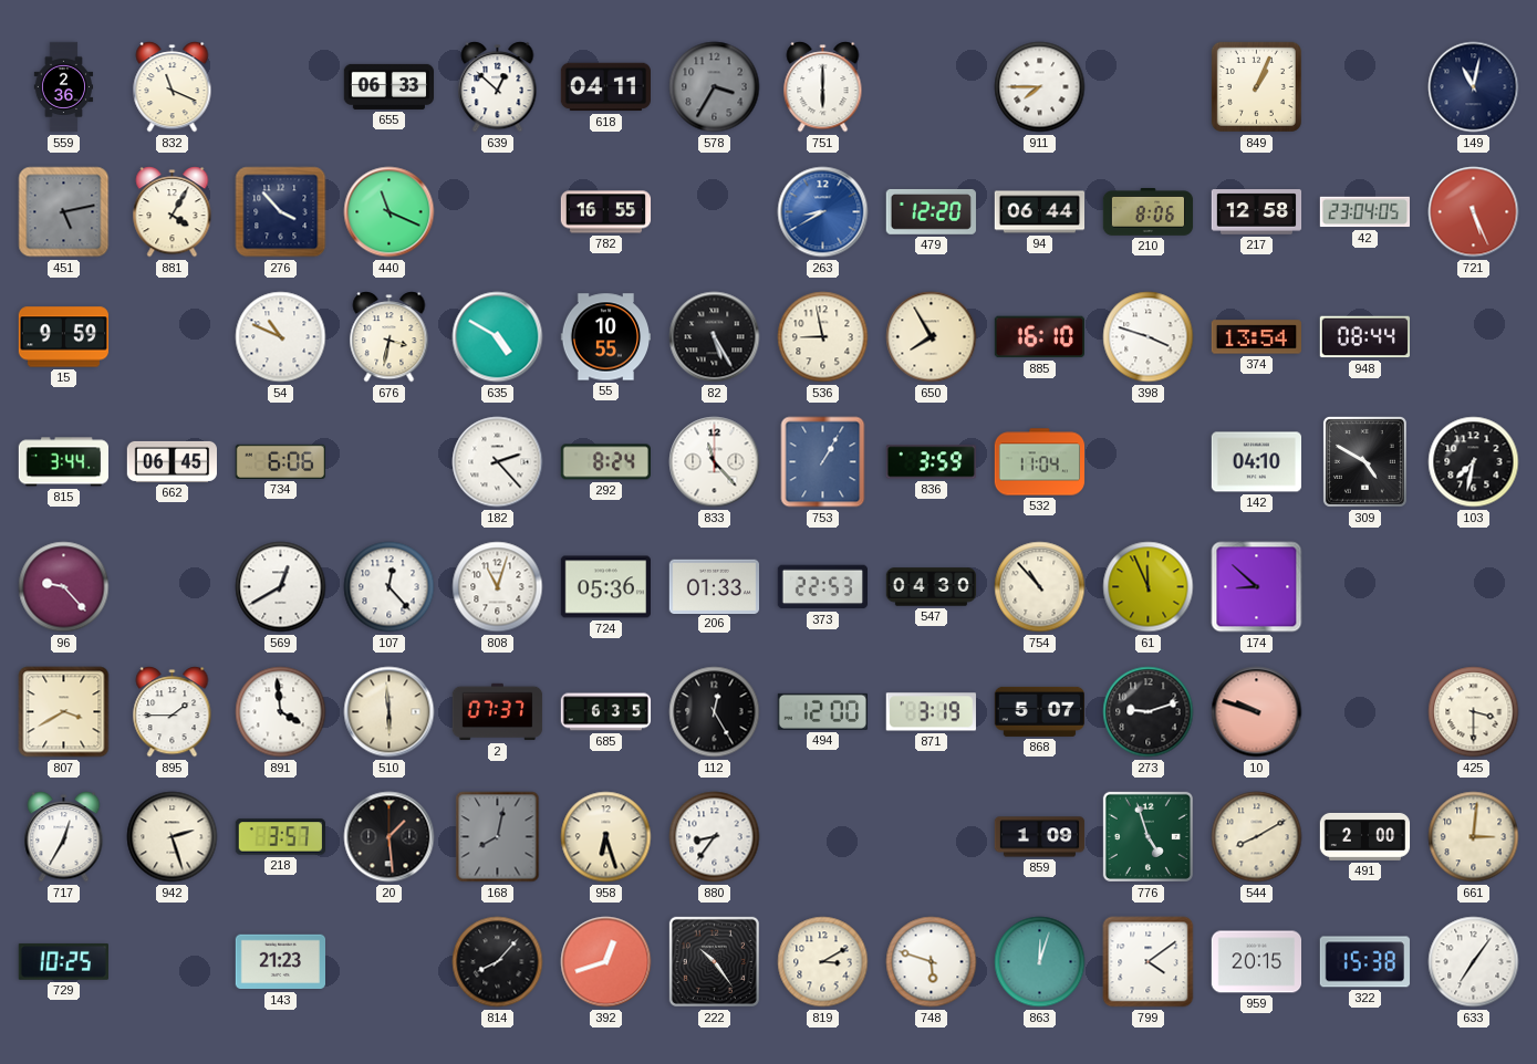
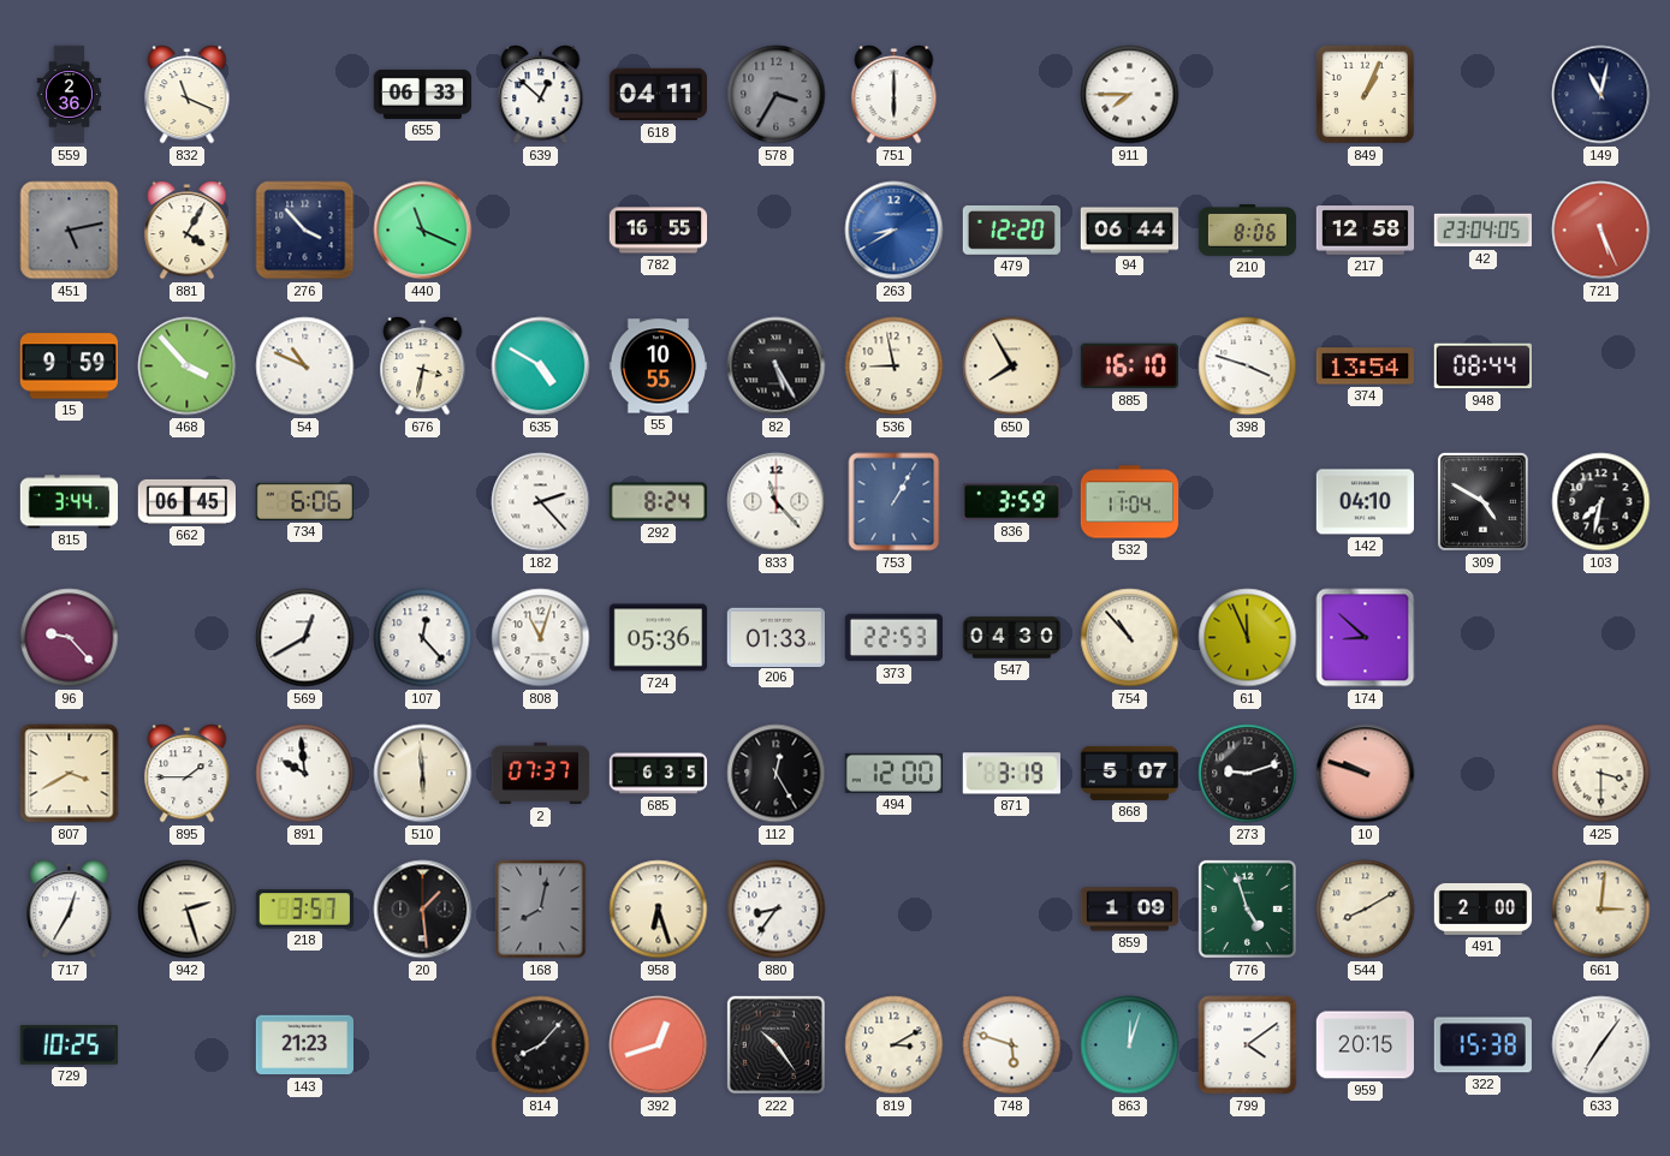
468: none -> 3:53 (188, 367)
891: 3:59 -> 9:59 (305, 774)
